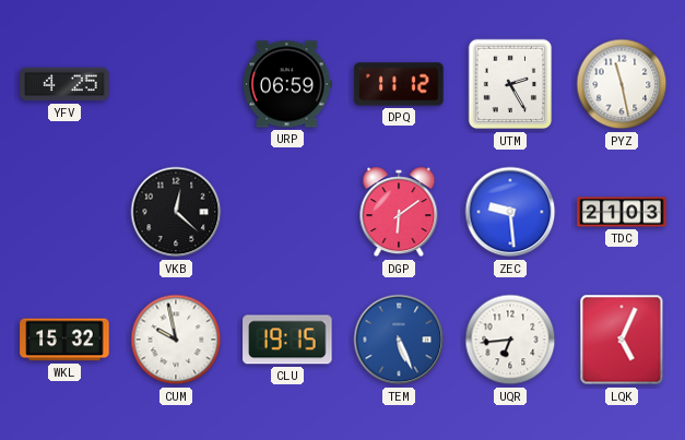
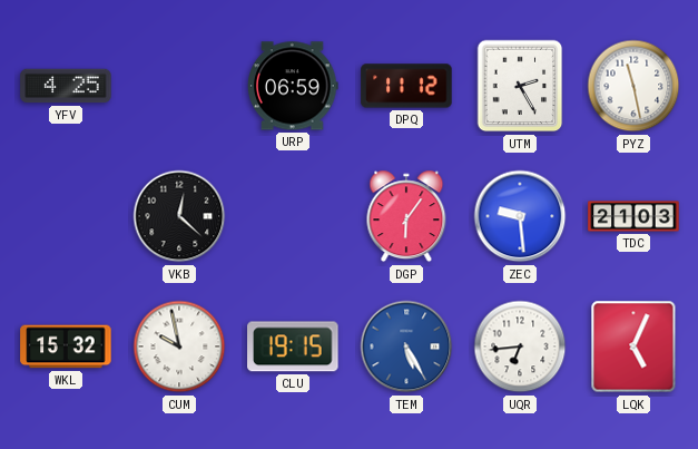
DGP: 6:09 -> 6:06 (406, 216)
TEM: 5:26 -> 5:25 (406, 346)
